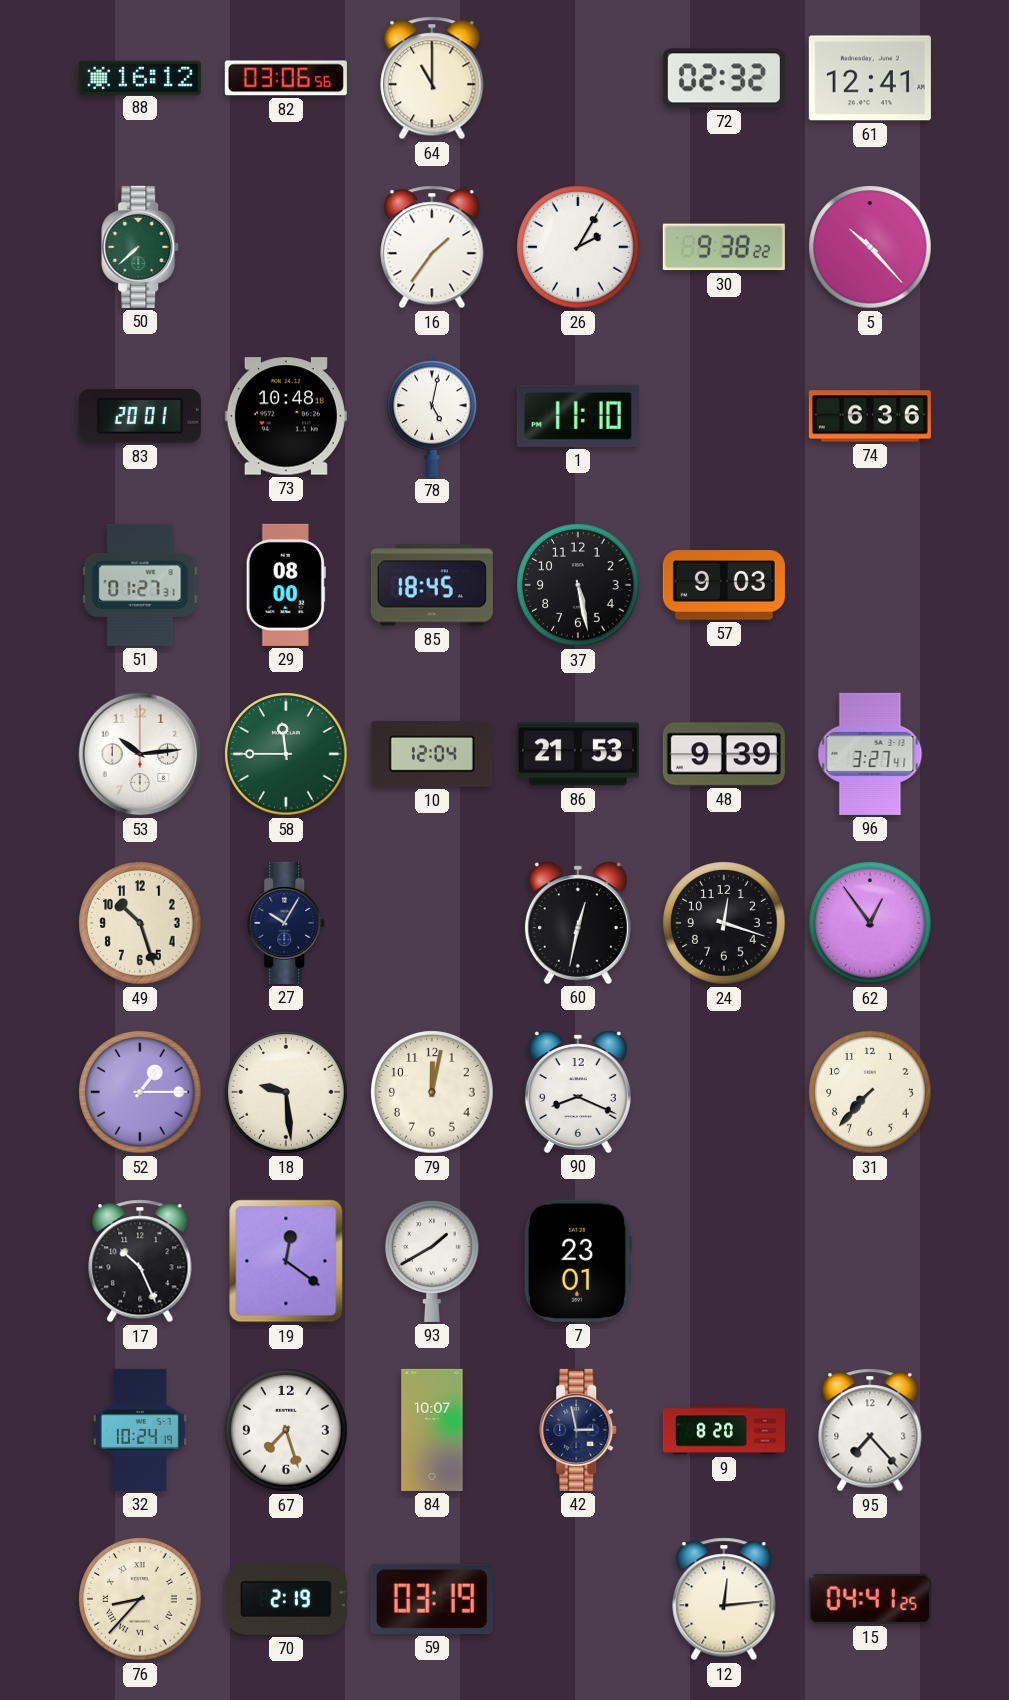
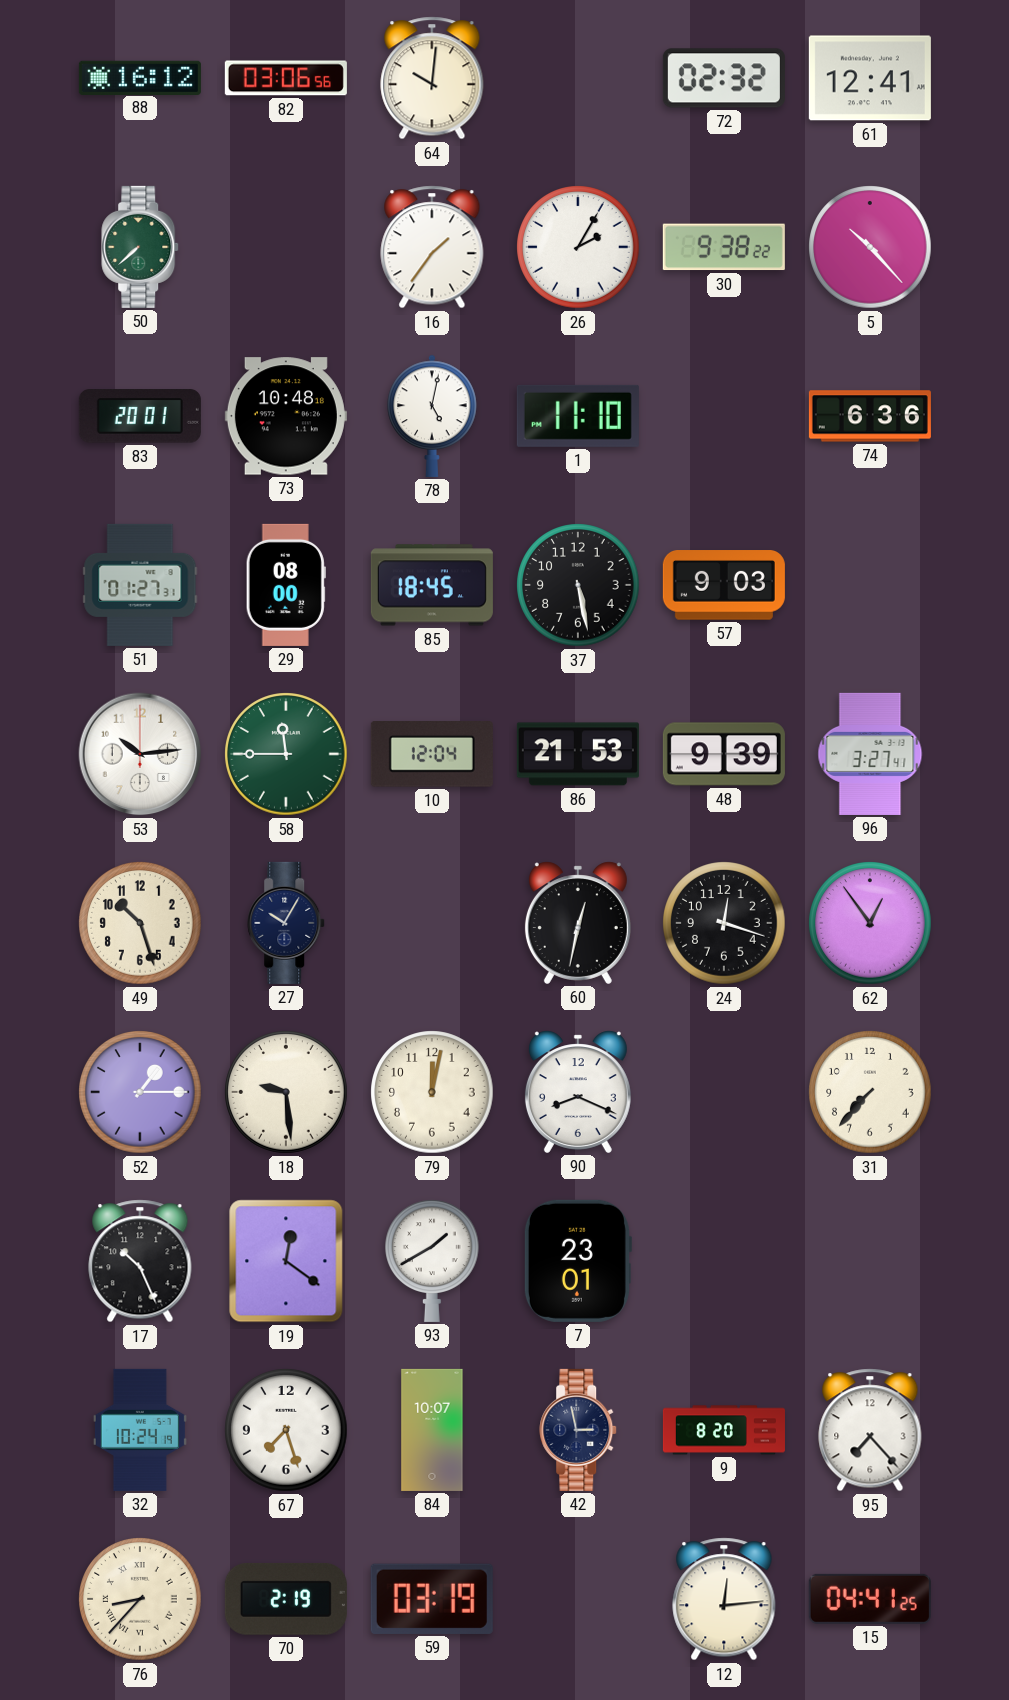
64: 11:00 -> 10:01 (432, 78)
